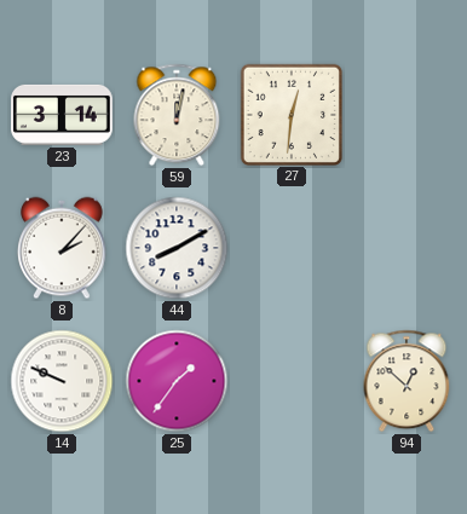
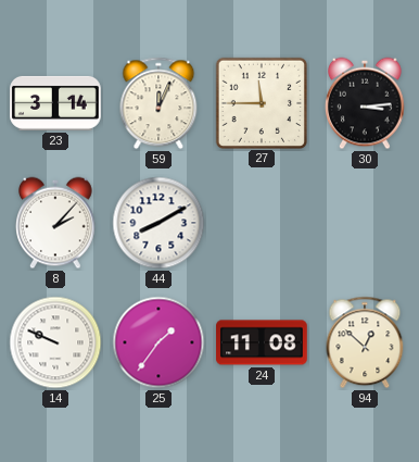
59: 12:02 -> 12:04 (158, 103)
27: 12:31 -> 11:45 (261, 102)
30: none -> 3:14 (366, 103)
24: none -> 11:08 (262, 342)
